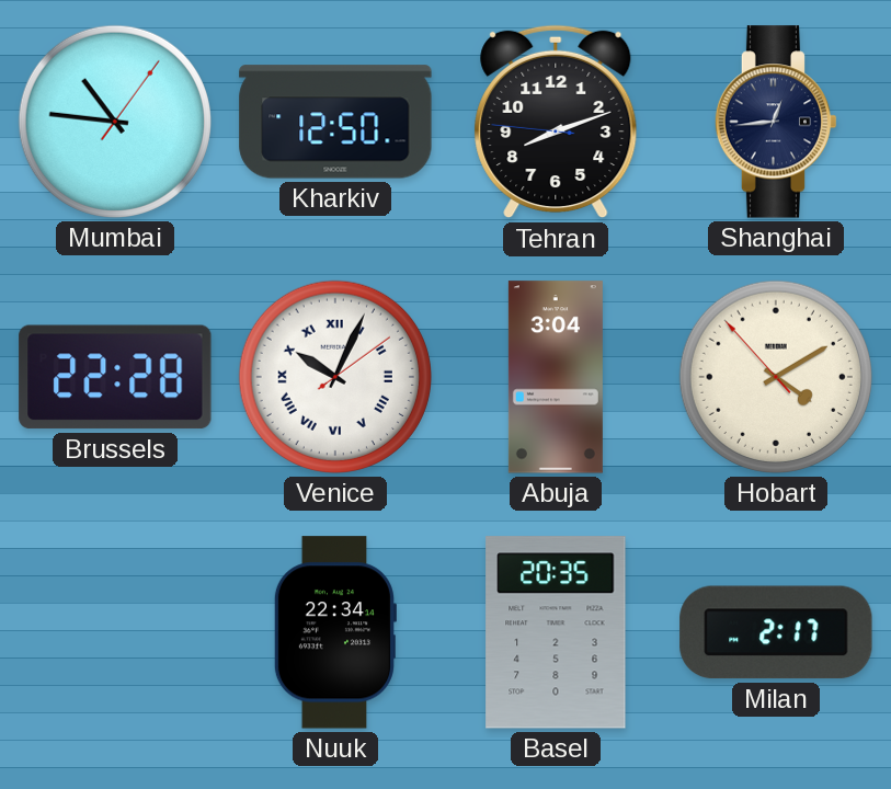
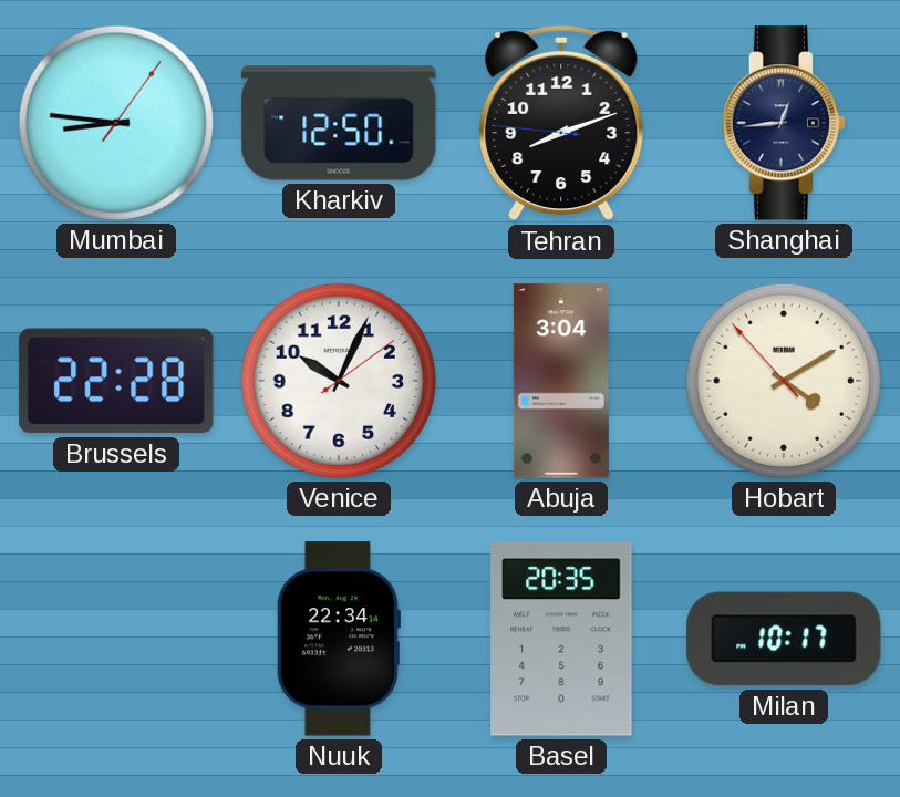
Mumbai: 10:46 -> 8:46 (116, 123)
Venice numerals: Roman -> Arabic (339, 381)
Milan: 2:17 -> 10:17 (784, 639)
